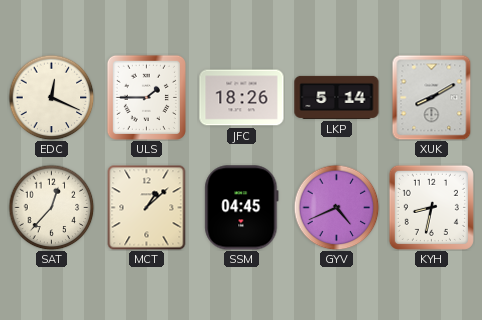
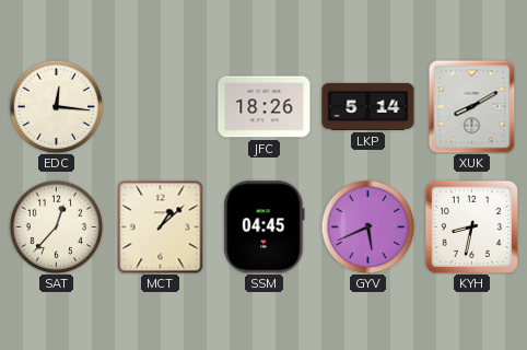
EDC: 12:19 -> 12:16 (56, 106)
ULS: 1:45 -> none (146, 97)
GYV: 4:41 -> 5:41 (367, 226)
